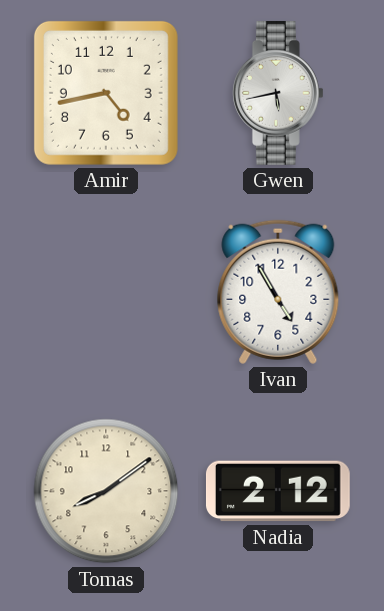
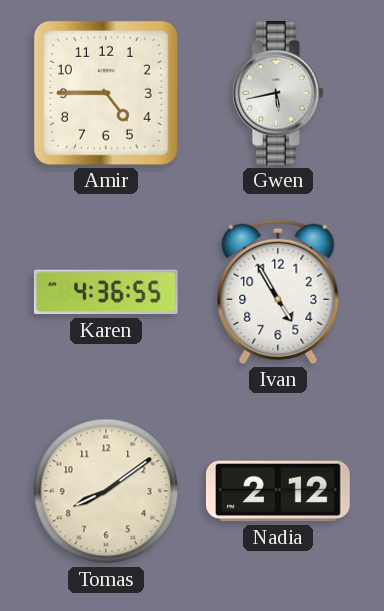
Amir: 4:43 -> 4:45 (106, 93)
Karen: none -> 4:36 (106, 292)
